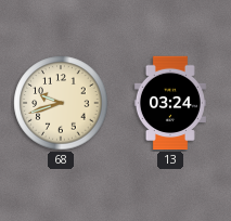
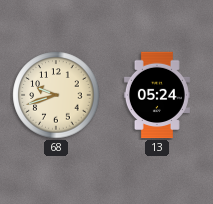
13: 03:24 -> 05:24 (157, 95)
